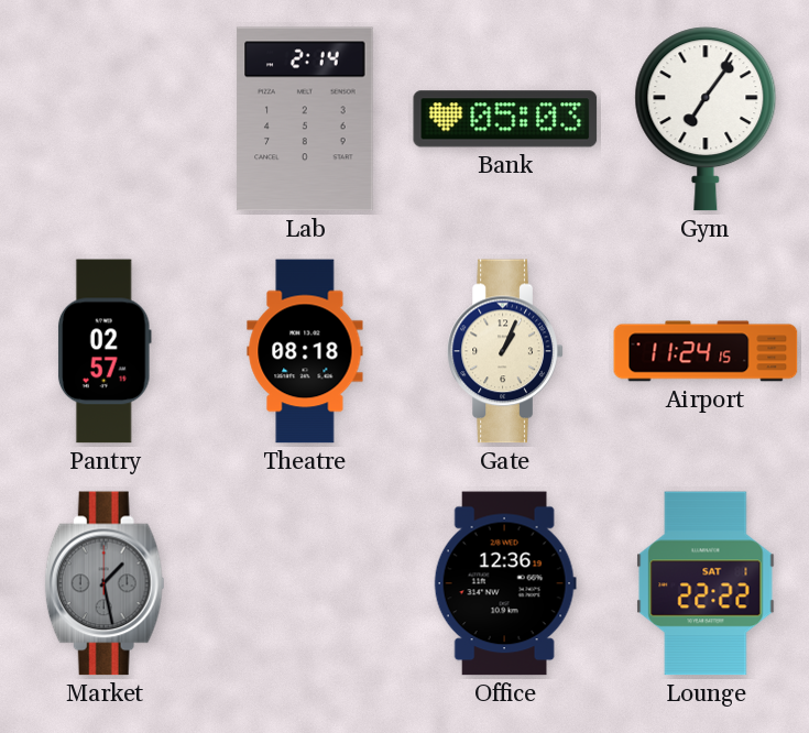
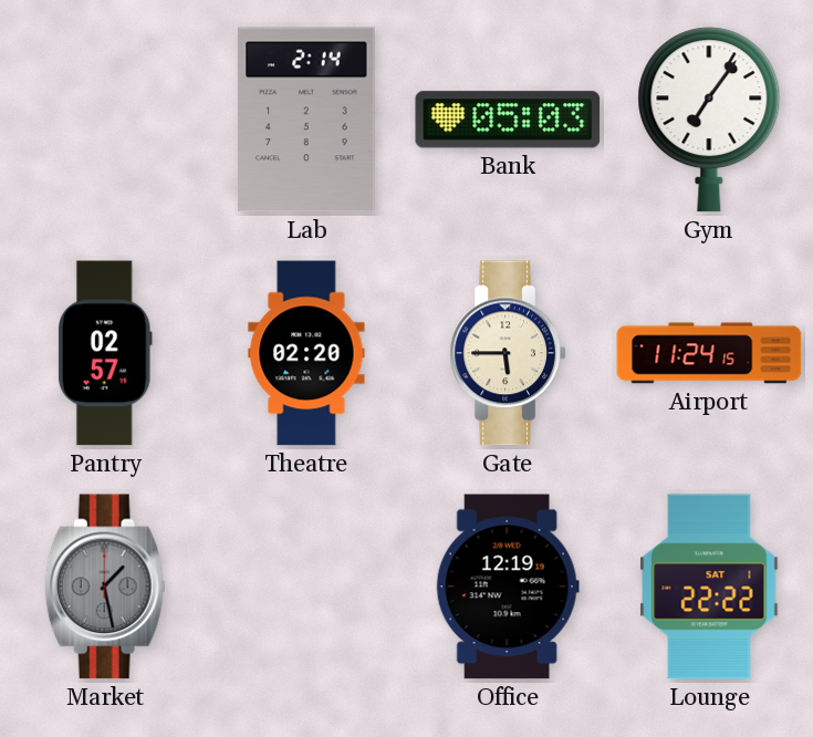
Theatre: 08:18 -> 02:20 (306, 353)
Gate: 1:04 -> 5:45 (508, 353)
Office: 12:36 -> 12:19 (508, 587)
